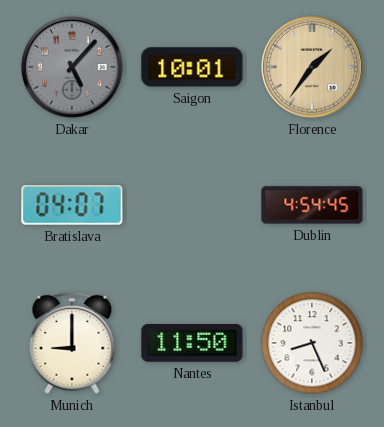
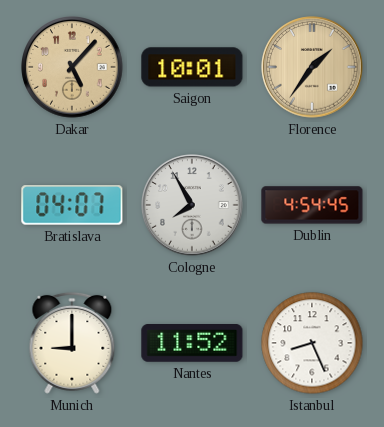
Dakar dial: grey -> champagne (72, 67)
Cologne: none -> 7:55 (192, 205)
Nantes: 11:50 -> 11:52 (192, 344)
